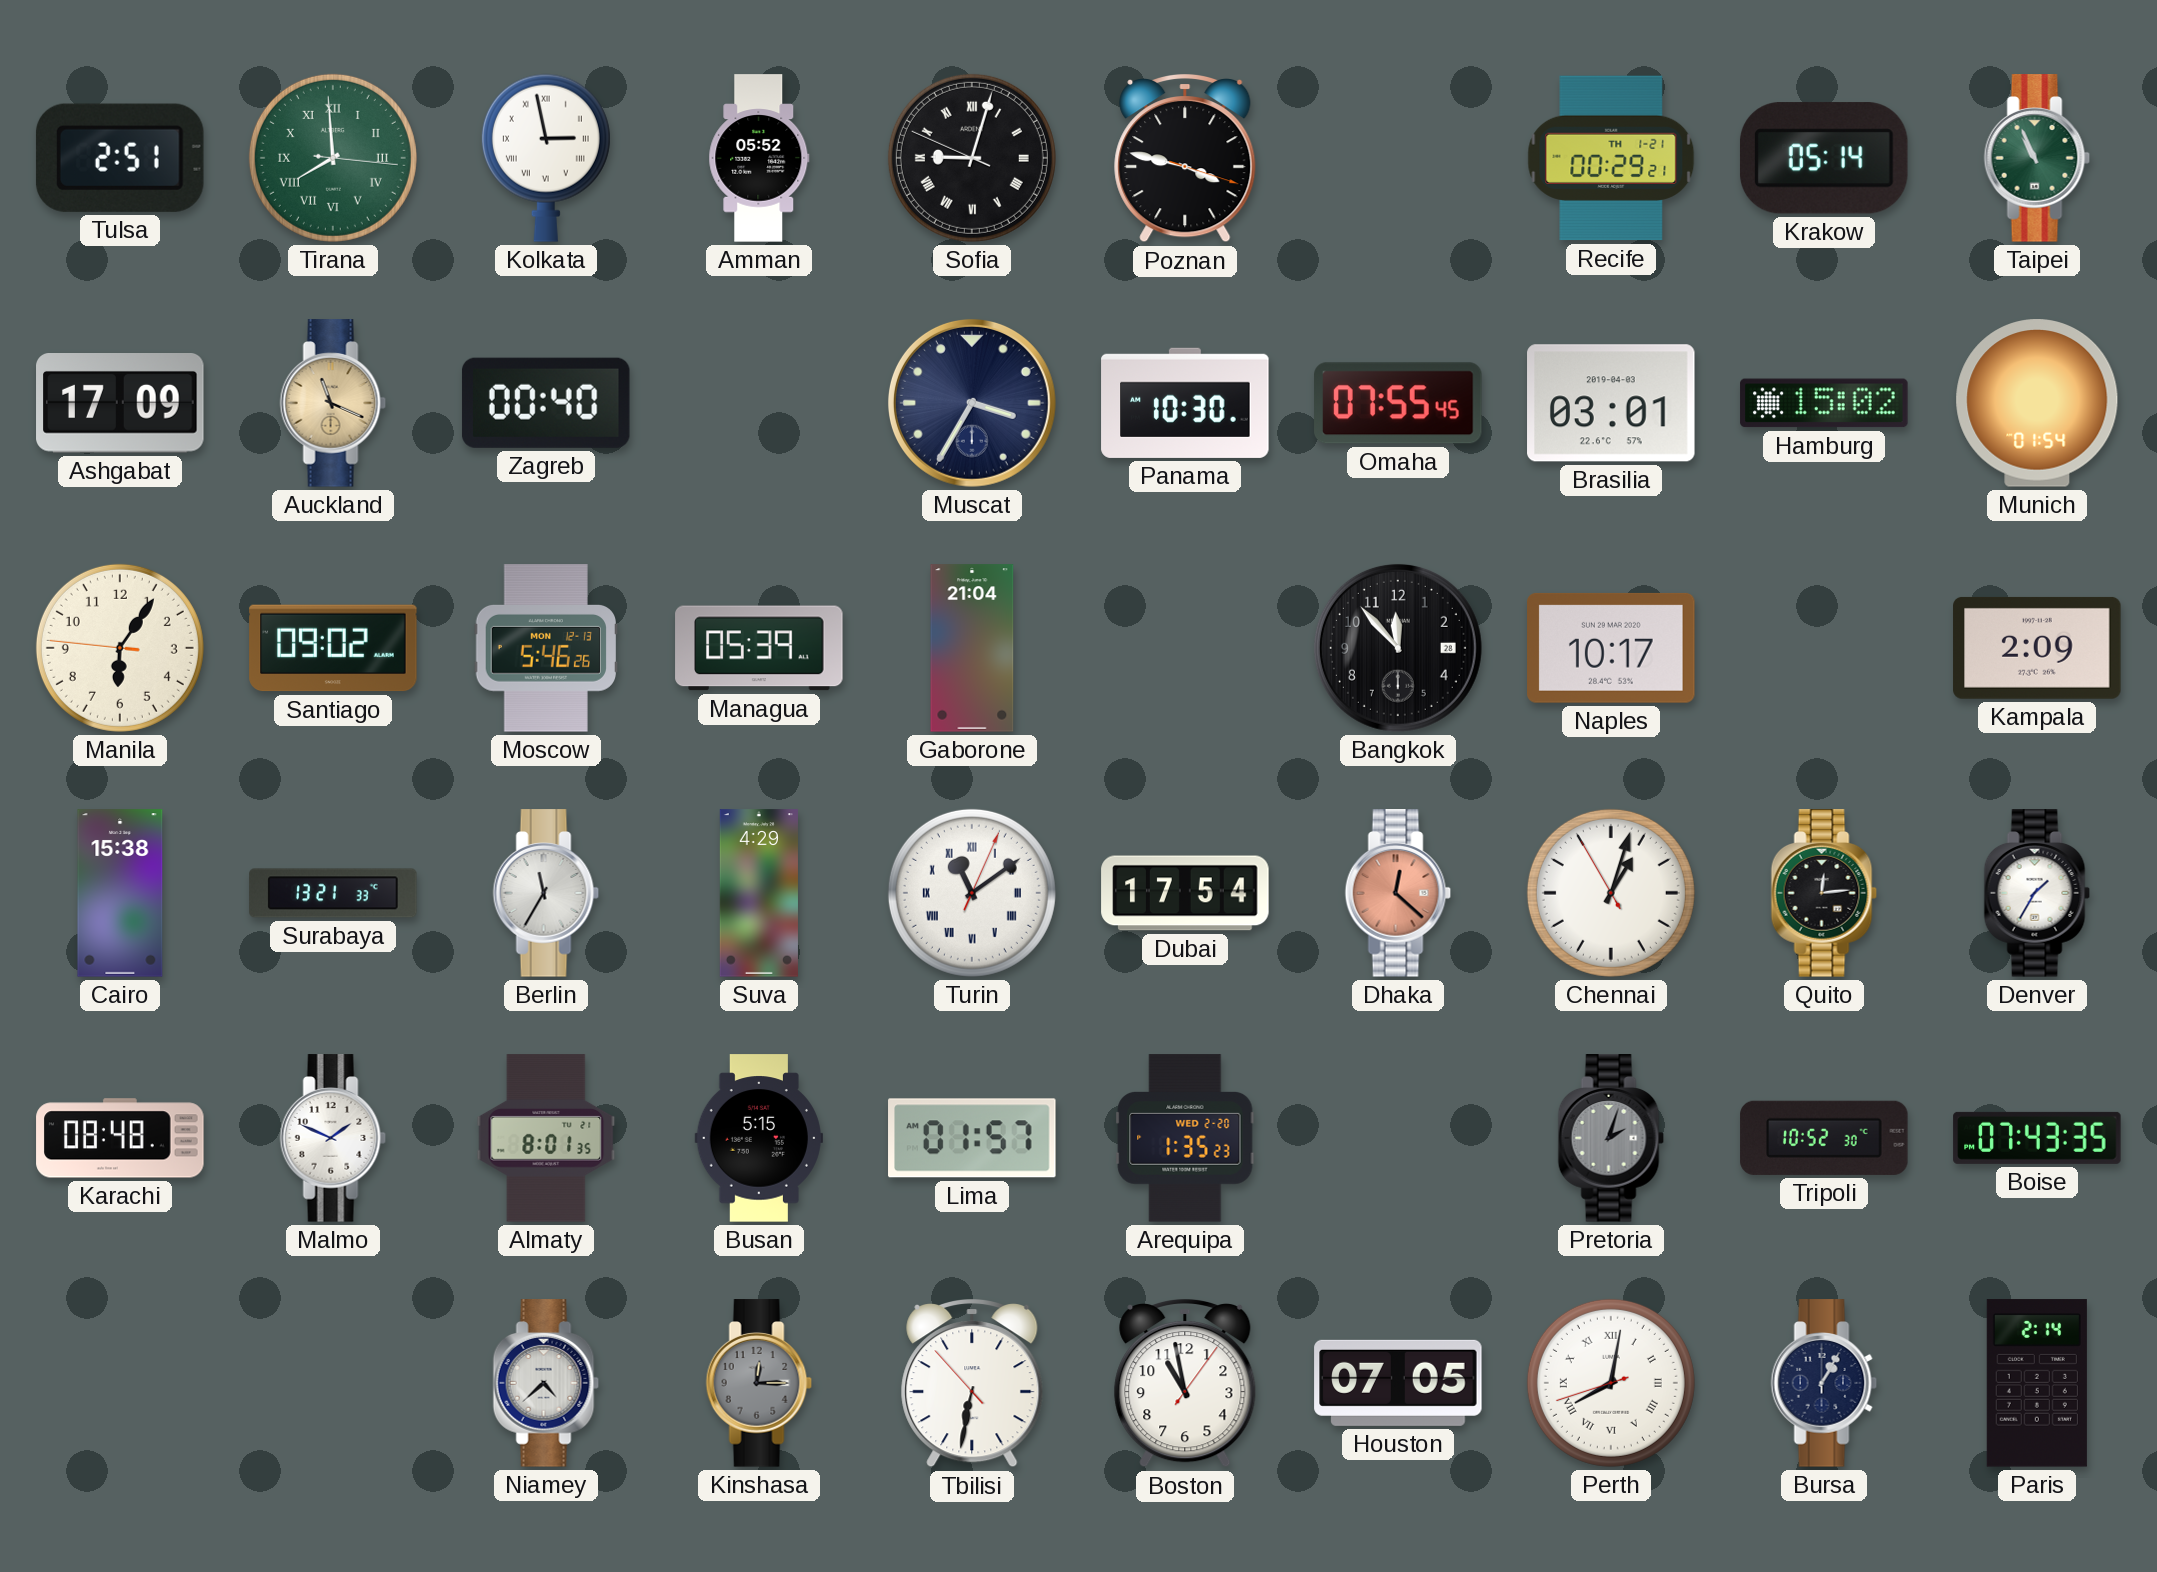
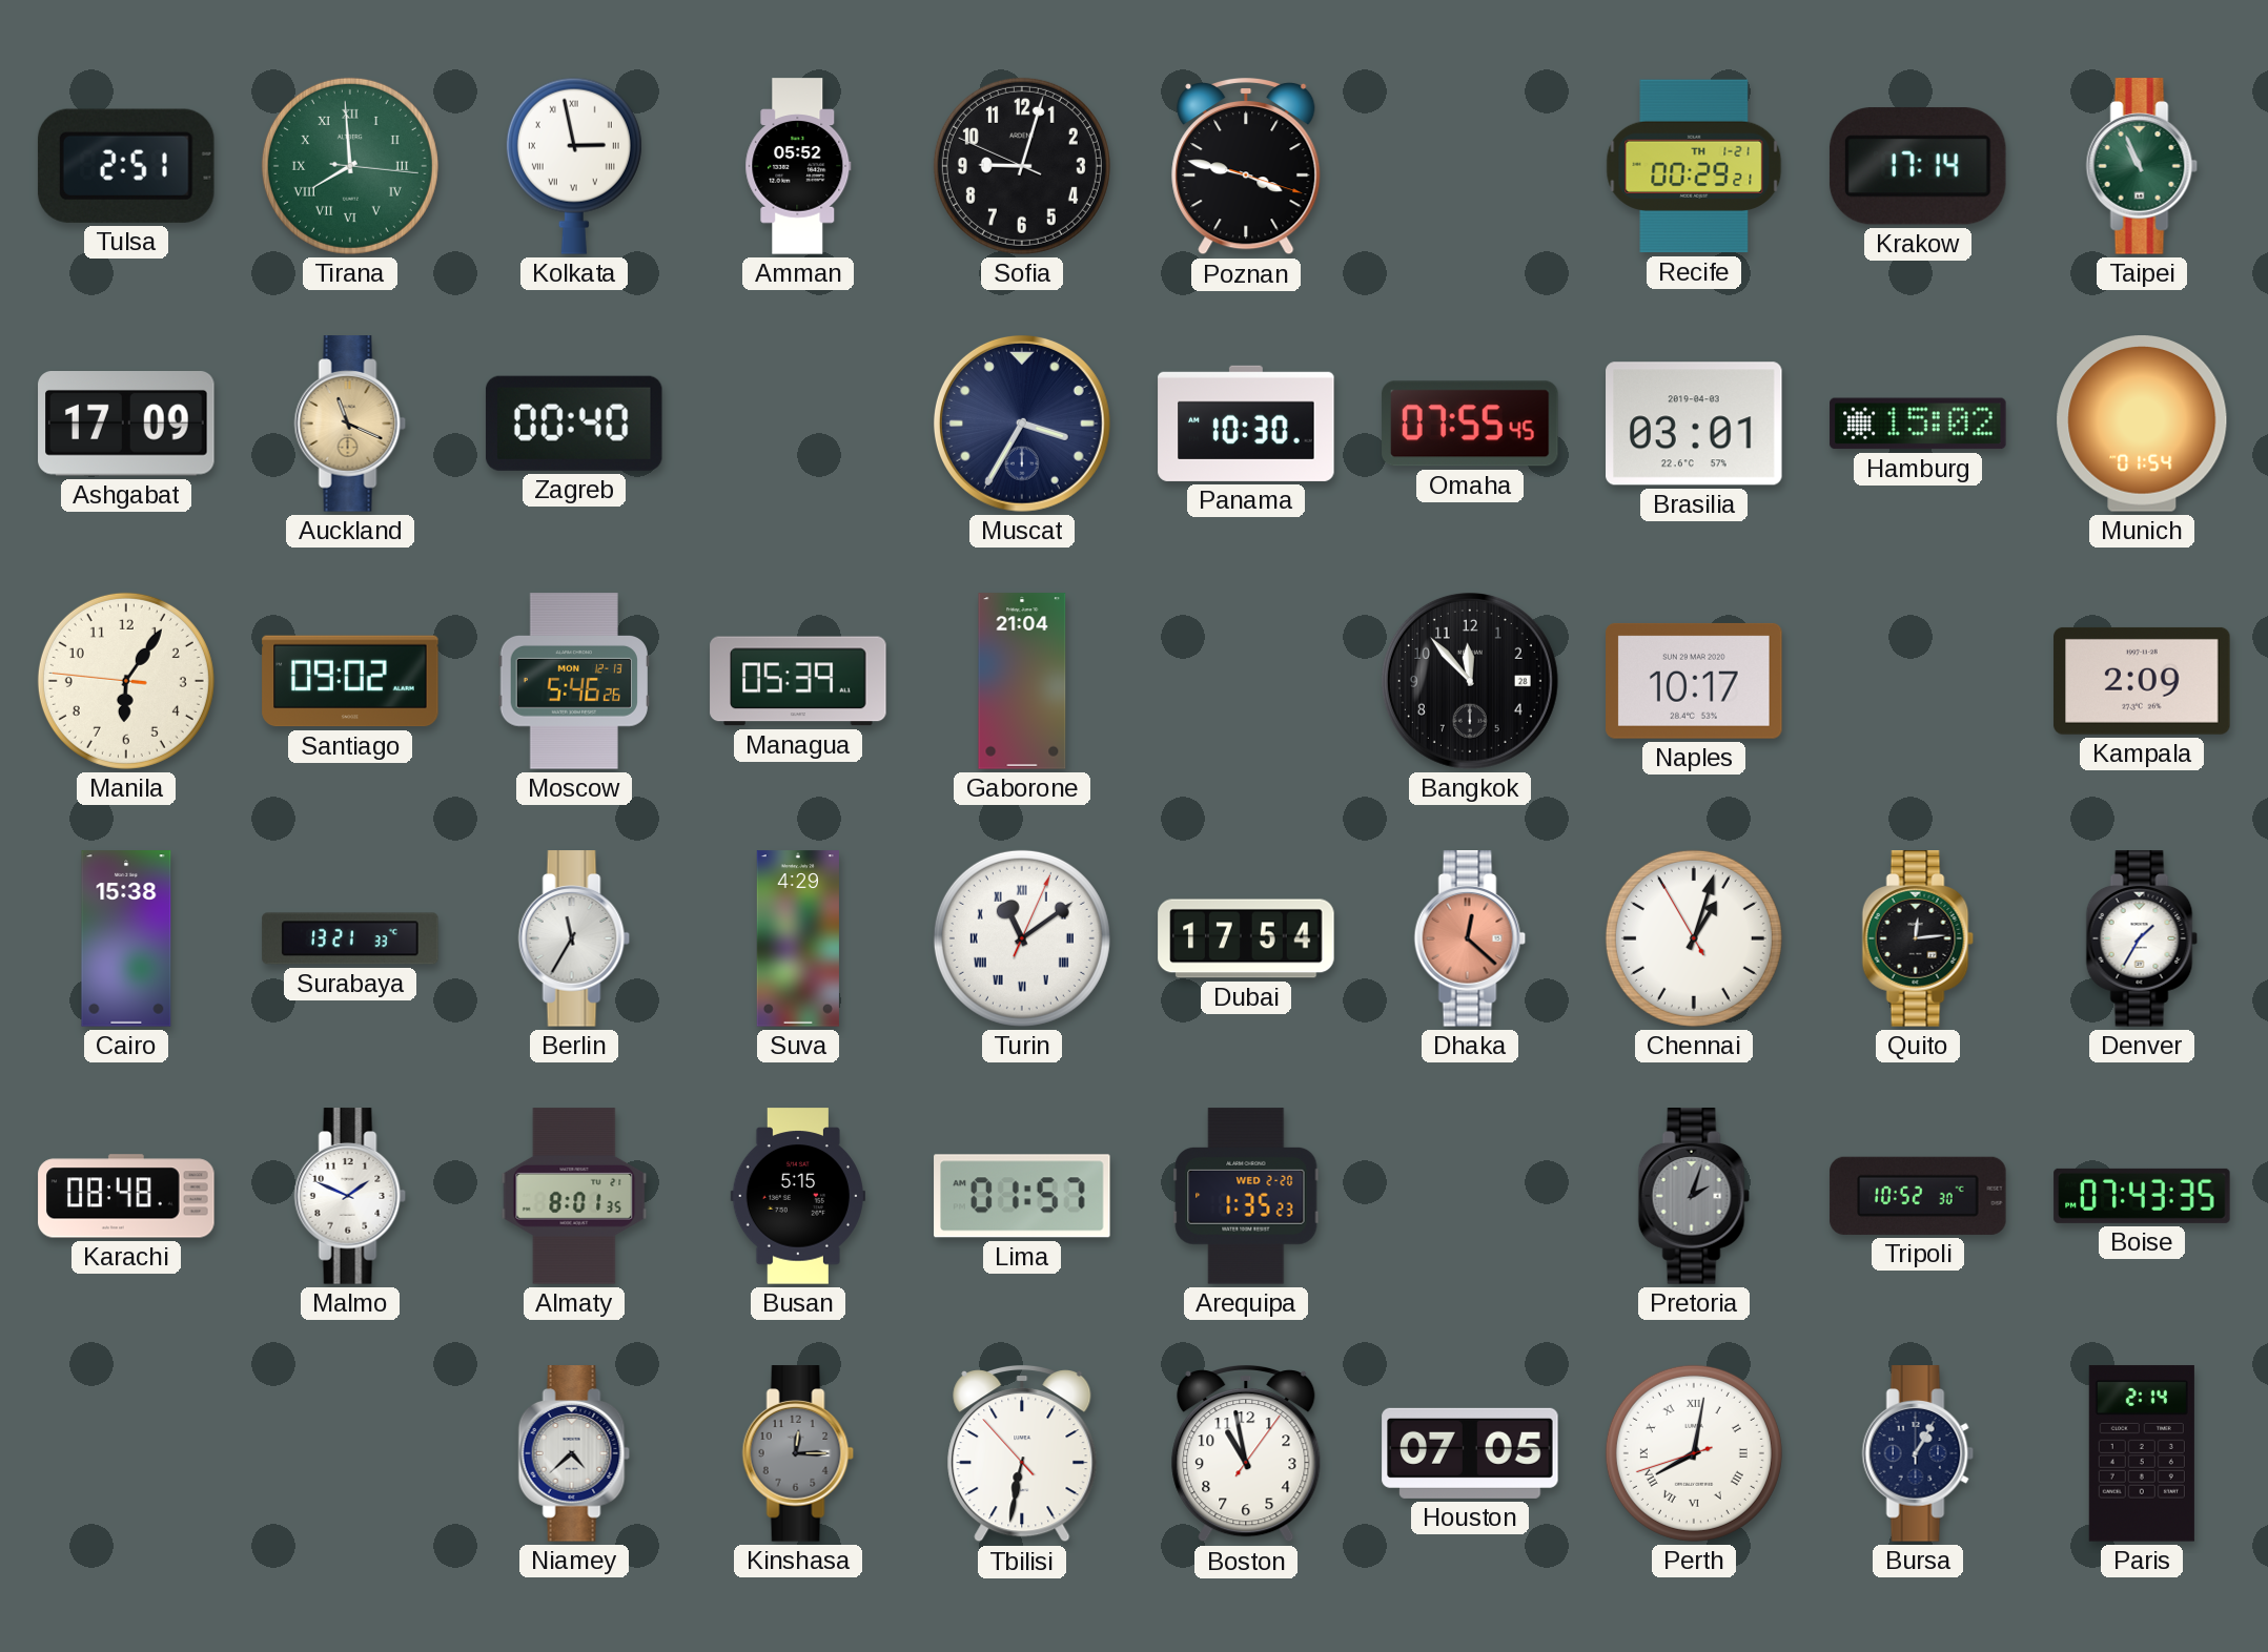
Sofia numerals: Roman -> Arabic (1022, 166)
Krakow: 05:14 -> 17:14 (1918, 166)
